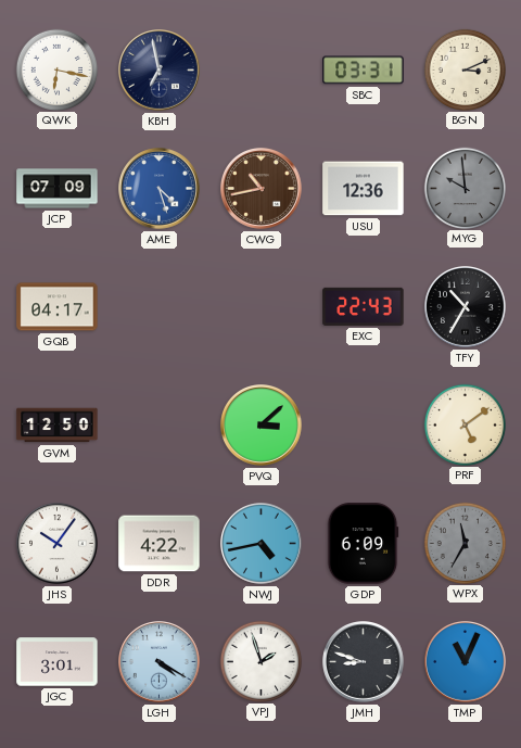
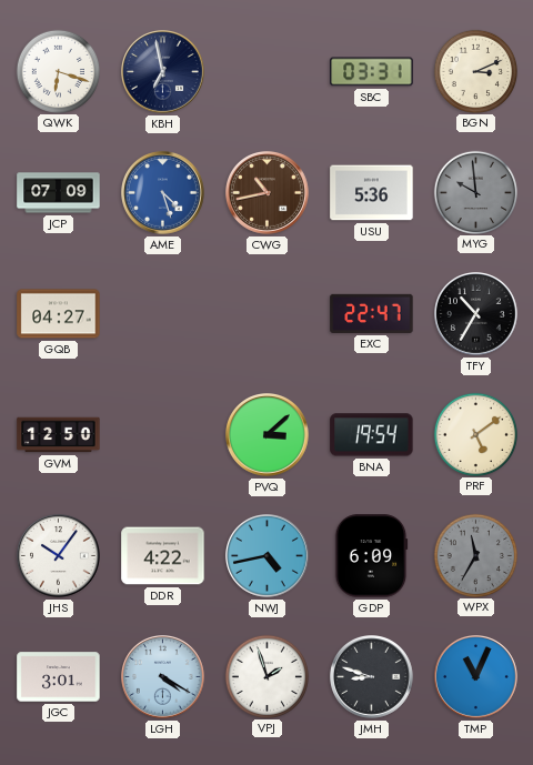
QWK: 6:17 -> 6:18 (58, 71)
USU: 12:36 -> 5:36 (372, 193)
GQB: 04:17 -> 04:27 (59, 314)
EXC: 22:43 -> 22:47 (372, 313)
BNA: none -> 19:54 (372, 435)
